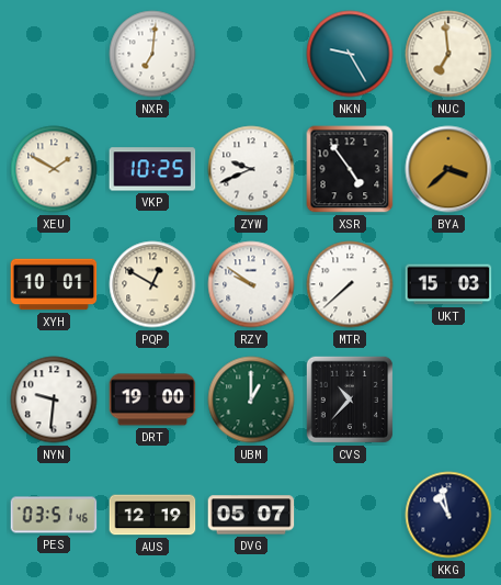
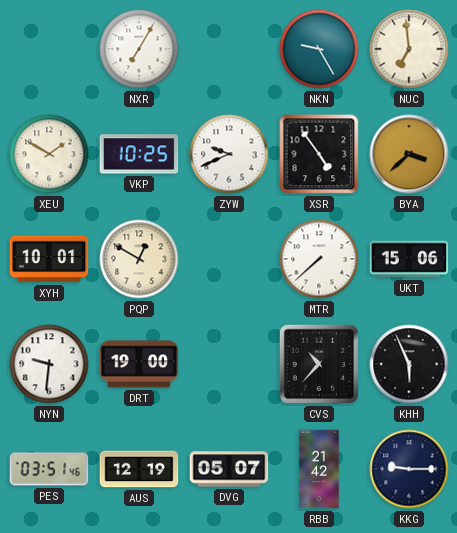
NXR: 7:01 -> 7:05 (139, 49)
RZY: 9:51 -> none (251, 284)
UKT: 15:03 -> 15:06 (409, 259)
UBM: 1:00 -> none (251, 400)
KHH: none -> 5:56 (409, 364)
RBB: none -> 21:42 (319, 469)
KKG: 10:58 -> 9:15 (409, 469)
